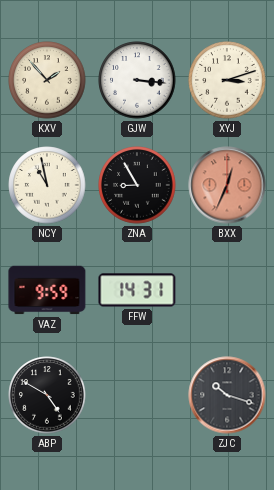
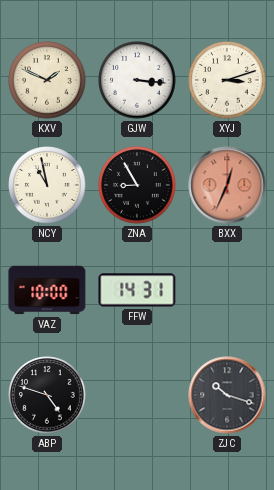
KXV: 1:53 -> 1:49 (47, 80)
VAZ: 9:59 -> 10:00 (47, 290)
ABP: 4:50 -> 4:48 (47, 395)
